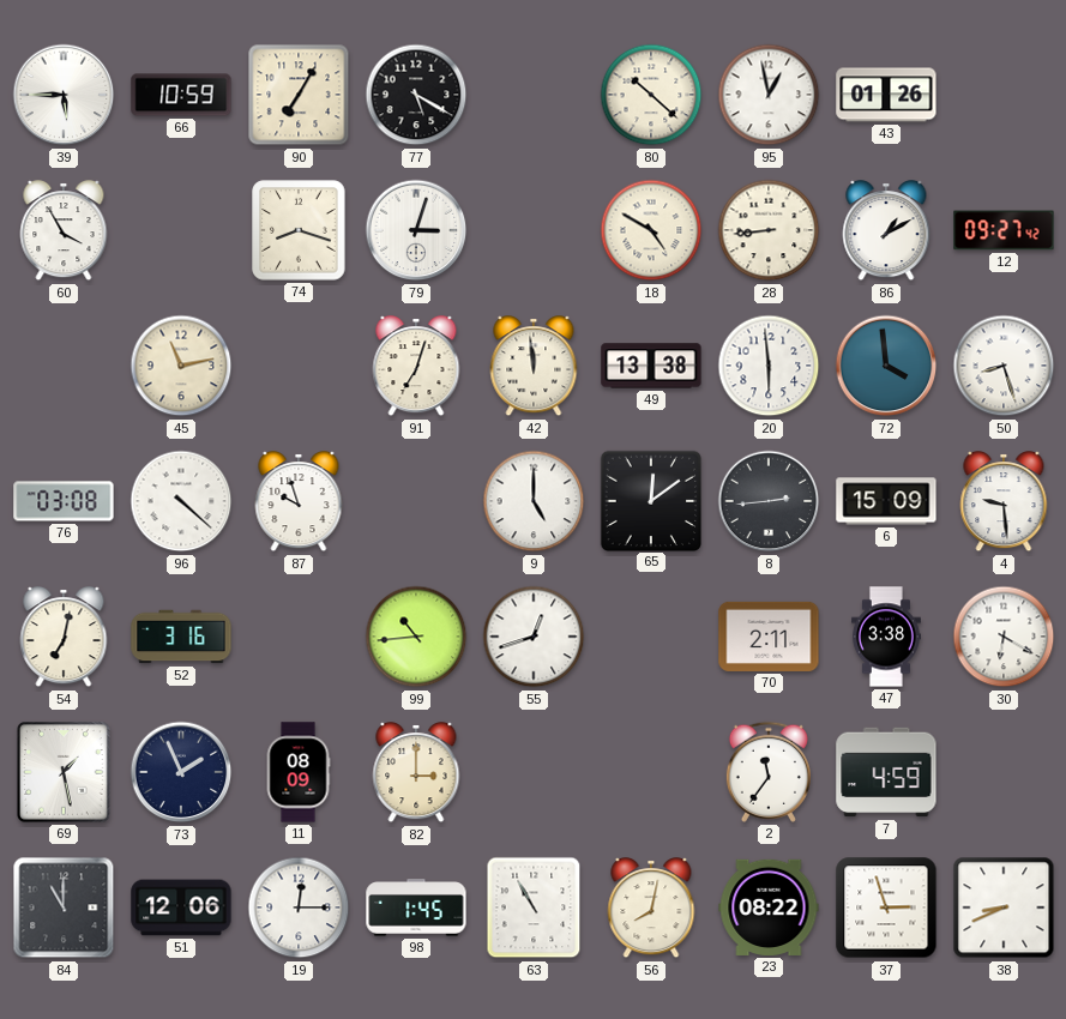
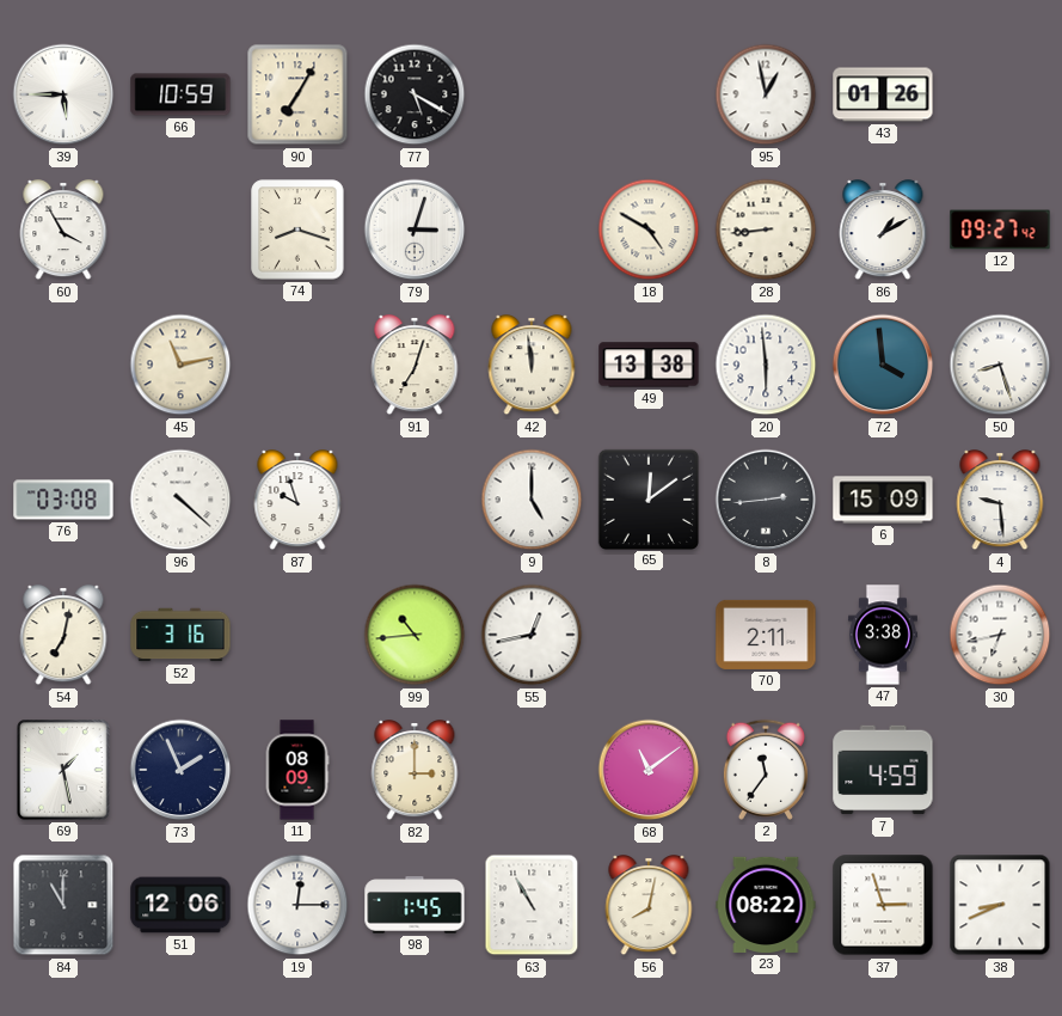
80: 10:22 -> none (651, 95)
55: 12:42 -> 12:43 (532, 635)
30: 6:20 -> 6:43 (1000, 635)
68: none -> 11:09 (649, 770)
